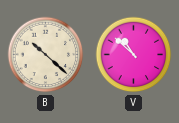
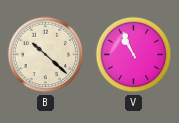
V: 10:52 -> 10:56 (134, 55)
